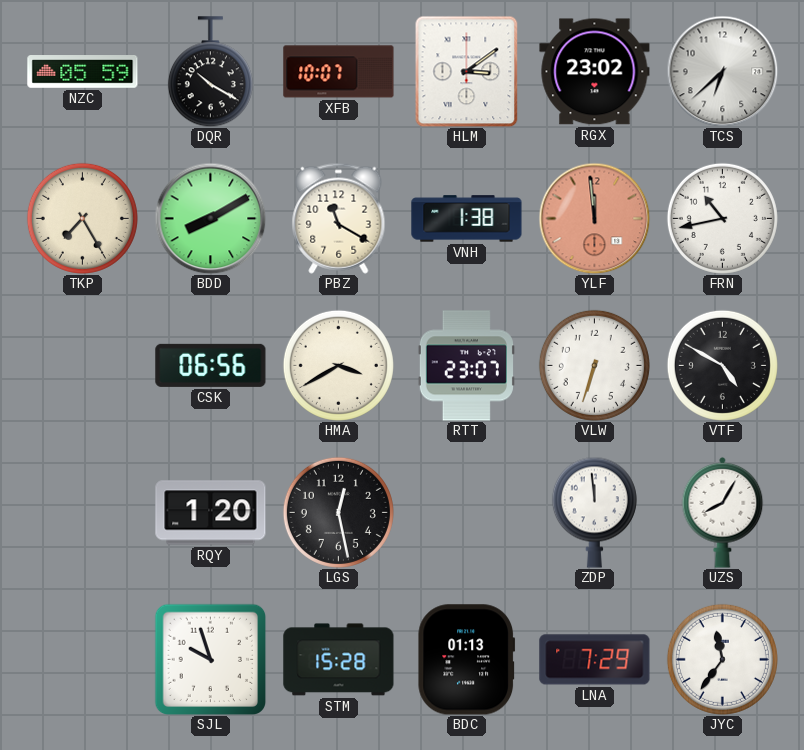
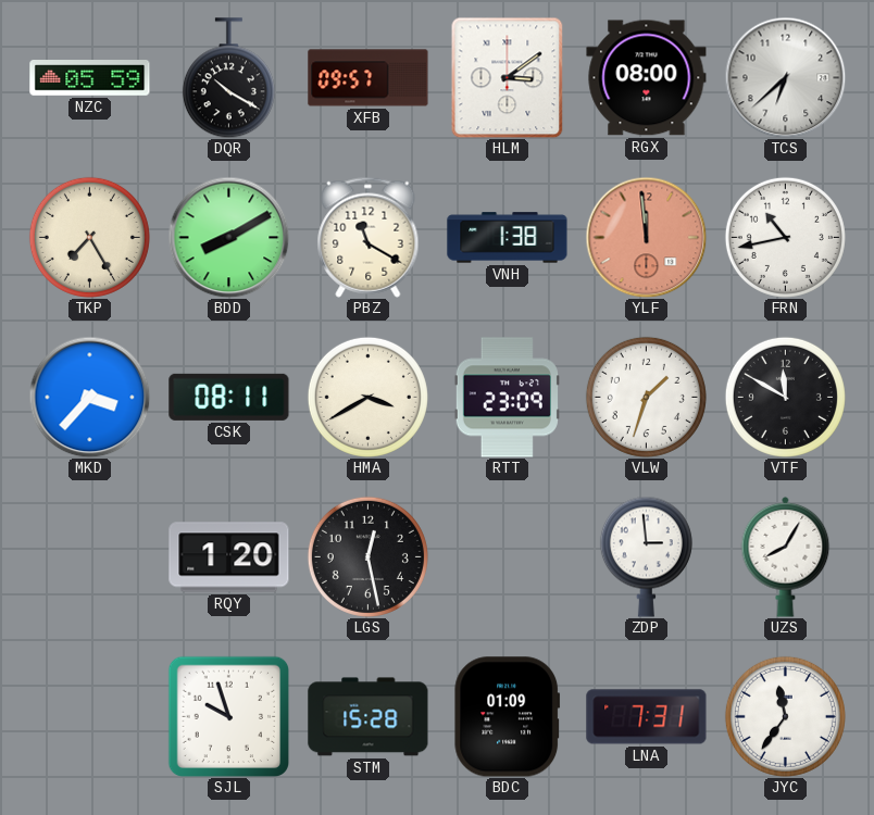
XFB: 10:07 -> 09:57 (369, 78)
RGX: 23:02 -> 08:00 (647, 78)
MKD: none -> 3:37 (89, 397)
CSK: 06:56 -> 08:11 (229, 397)
RTT: 23:07 -> 23:09 (507, 398)
VLW: 6:33 -> 1:33 (646, 397)
VTF: 4:50 -> 11:50 (785, 397)
ZDP: 11:59 -> 2:59 (646, 556)
BDC: 01:13 -> 01:09 (508, 717)
LNA: 7:29 -> 7:31 (647, 717)
